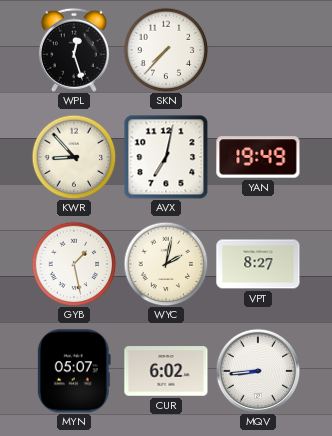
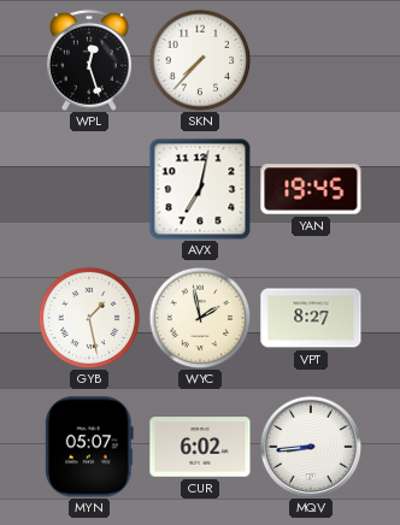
KWR: 8:53 -> none (74, 157)
YAN: 19:49 -> 19:45 (311, 189)
WYC: 2:02 -> 1:58 (200, 318)
